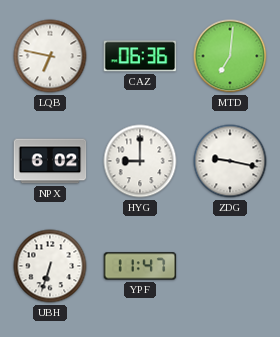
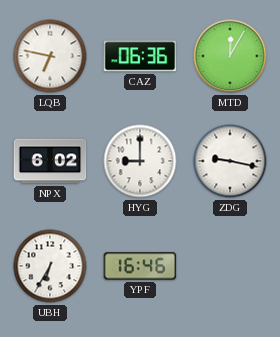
MTD: 7:01 -> 12:05 (230, 56)
UBH: 6:33 -> 6:35 (50, 266)
YPF: 11:47 -> 16:46 (140, 266)
